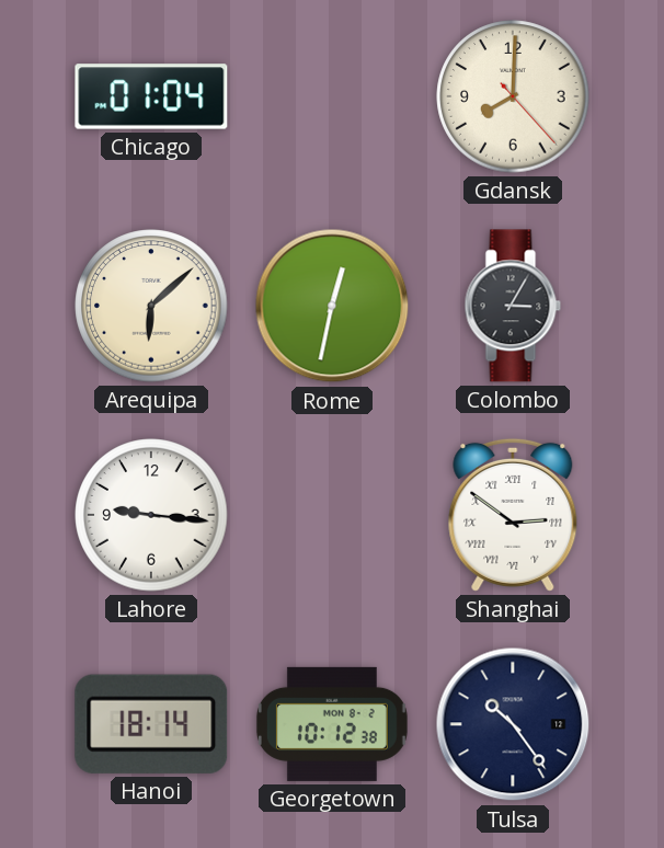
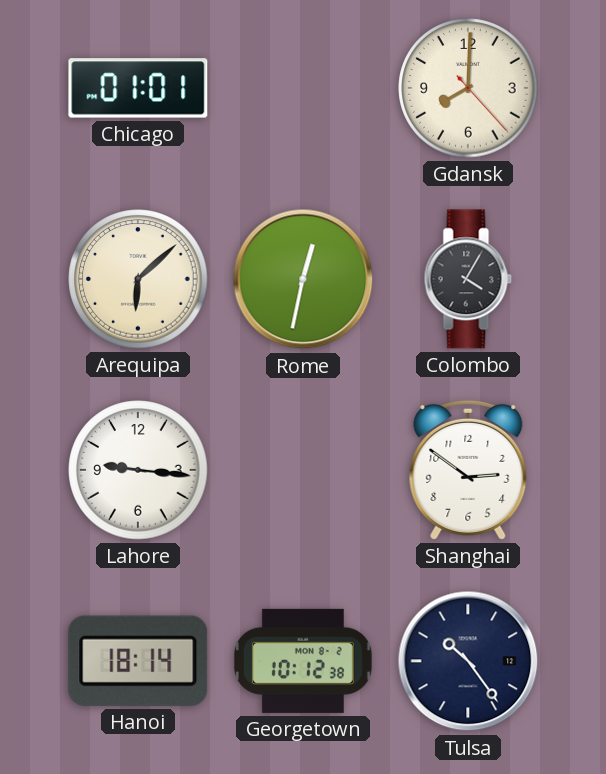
Chicago: 01:04 -> 01:01 (138, 88)
Colombo: 3:05 -> 4:05 (468, 279)
Shanghai numerals: Roman -> Arabic (468, 470)
